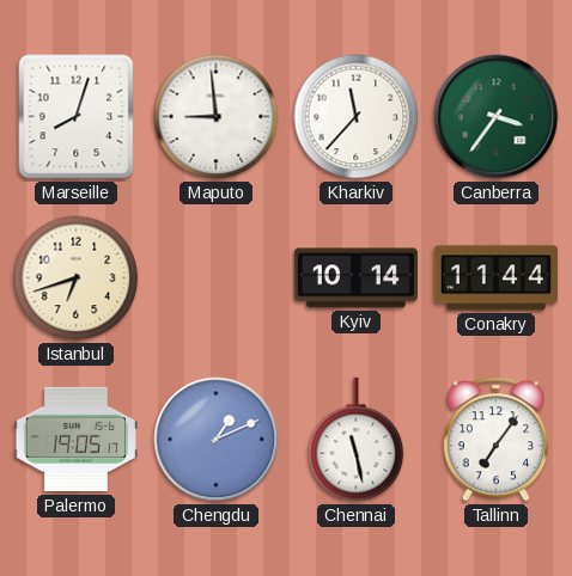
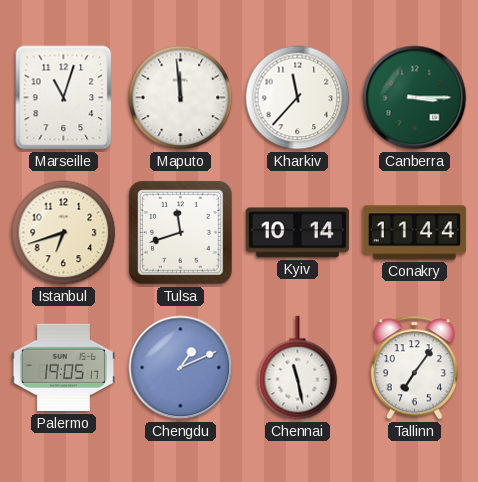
Marseille: 8:03 -> 11:03 (64, 98)
Maputo: 8:59 -> 11:59 (181, 98)
Canberra: 3:36 -> 3:15 (415, 98)
Tulsa: none -> 11:42 (181, 233)
